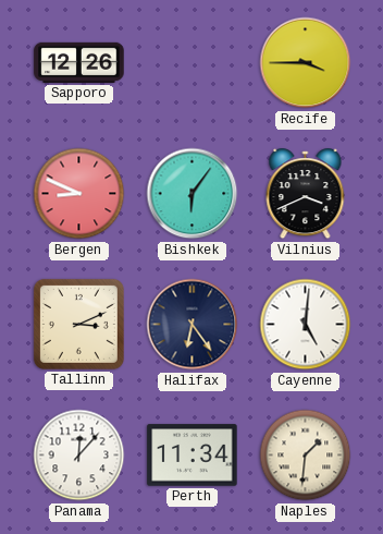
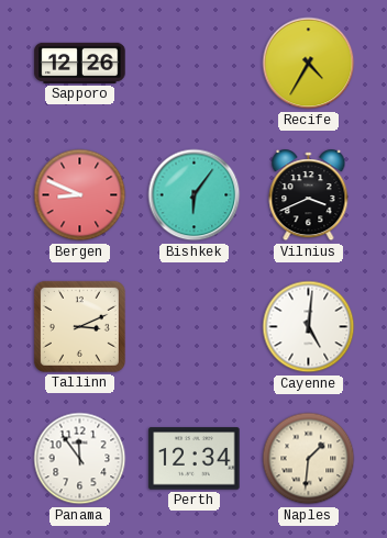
Recife: 3:45 -> 4:35 (309, 64)
Halifax: 6:24 -> none (193, 325)
Panama: 12:07 -> 11:54 (80, 459)
Perth: 11:34 -> 12:34 (195, 459)
